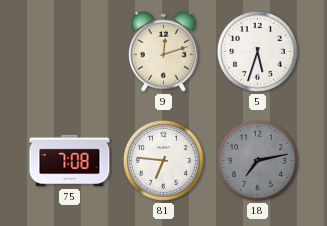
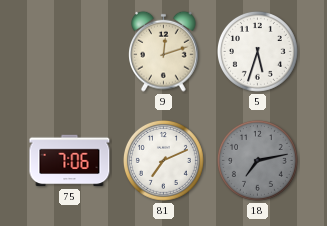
75: 7:08 -> 7:06 (70, 161)
81: 6:46 -> 7:11 (163, 160)
